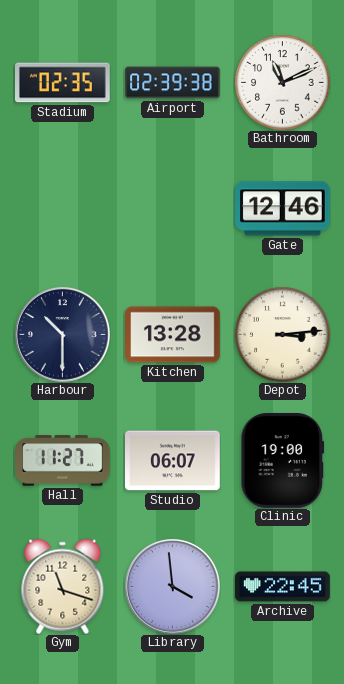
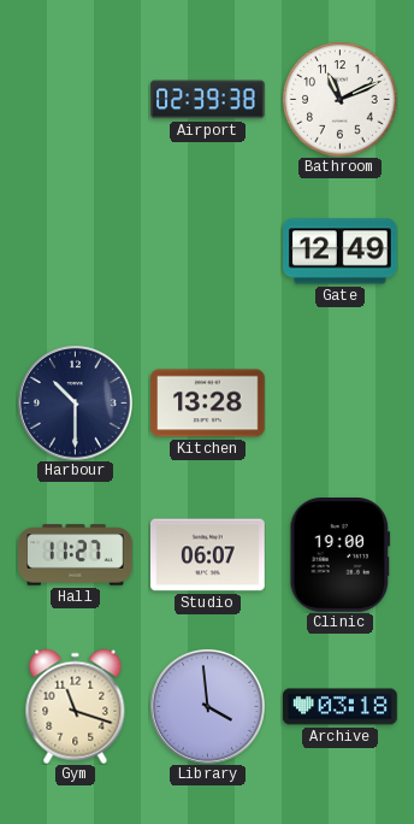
Stadium: 02:35 -> none (63, 83)
Gate: 12:46 -> 12:49 (341, 252)
Depot: 3:14 -> none (282, 334)
Archive: 22:45 -> 03:18 (341, 707)
